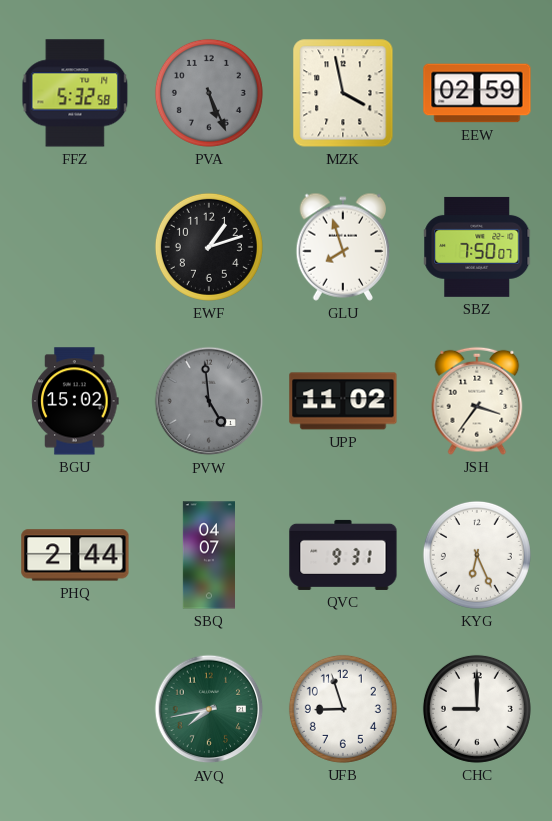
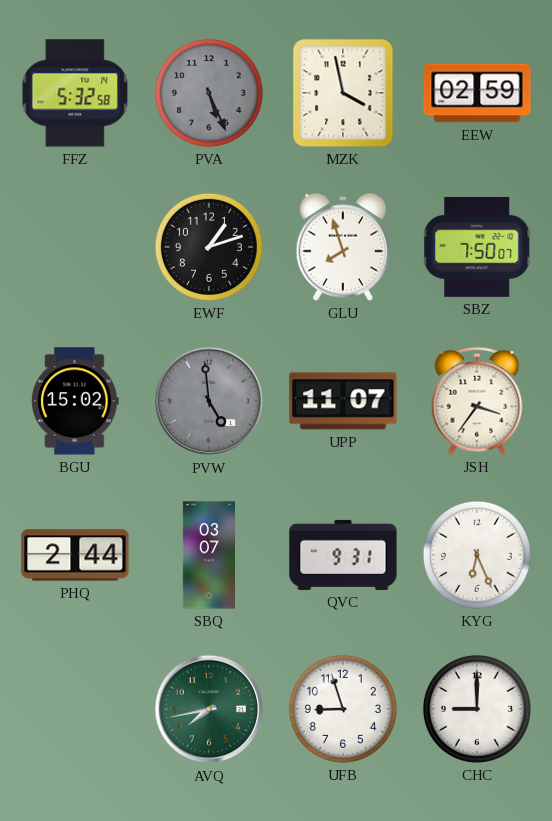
UPP: 11:02 -> 11:07 (343, 401)
SBQ: 04:07 -> 03:07 (208, 555)
